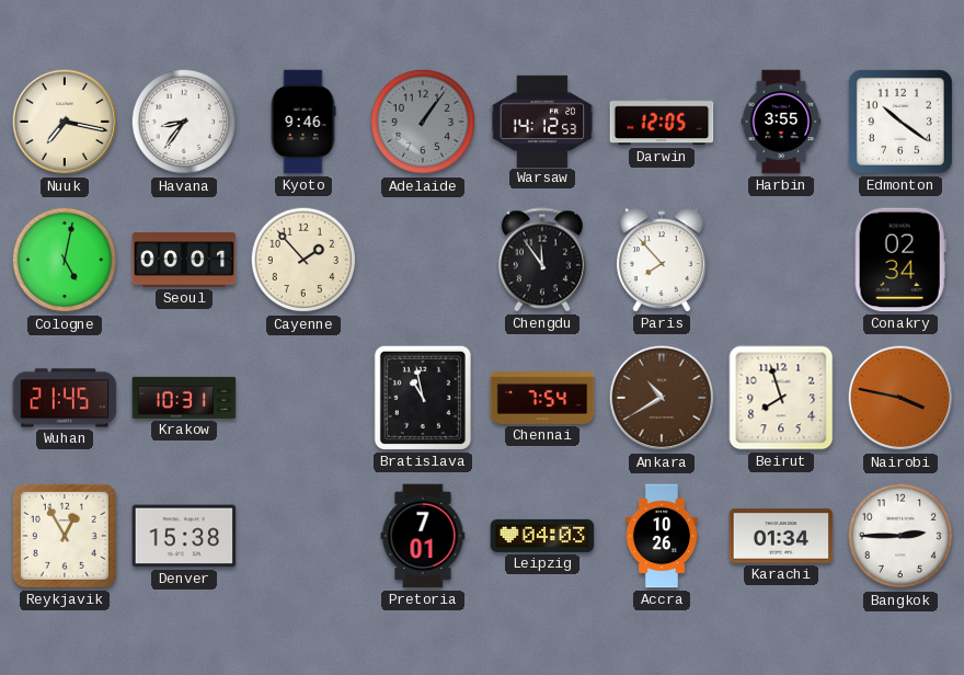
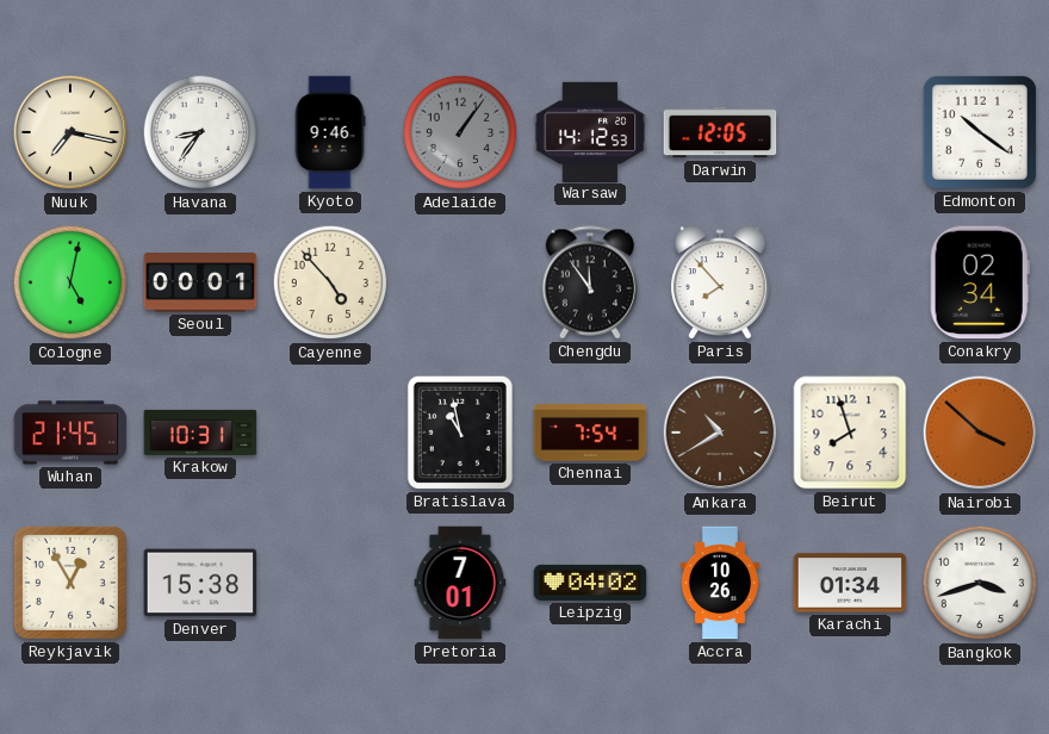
Harbin: 3:55 -> none (781, 122)
Cayenne: 1:53 -> 4:53 (330, 282)
Nairobi: 3:47 -> 3:52 (980, 433)
Leipzig: 04:03 -> 04:02 (590, 583)
Bangkok: 2:45 -> 3:42 (980, 583)
